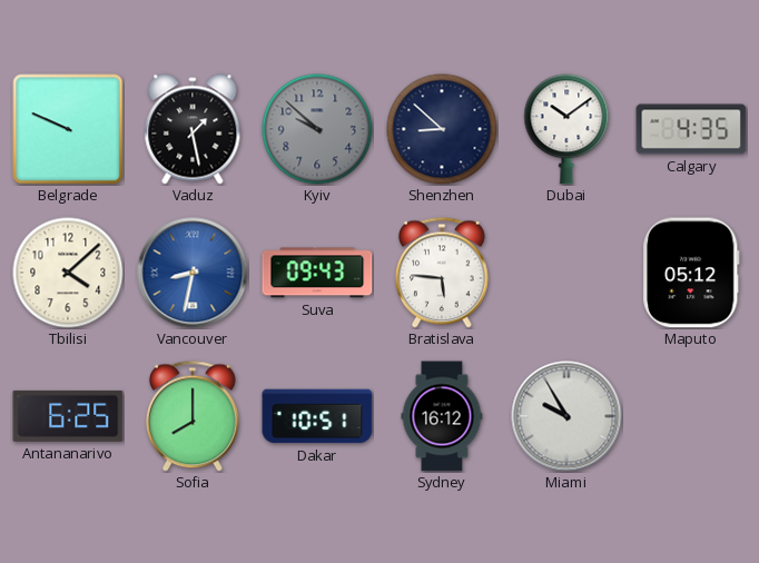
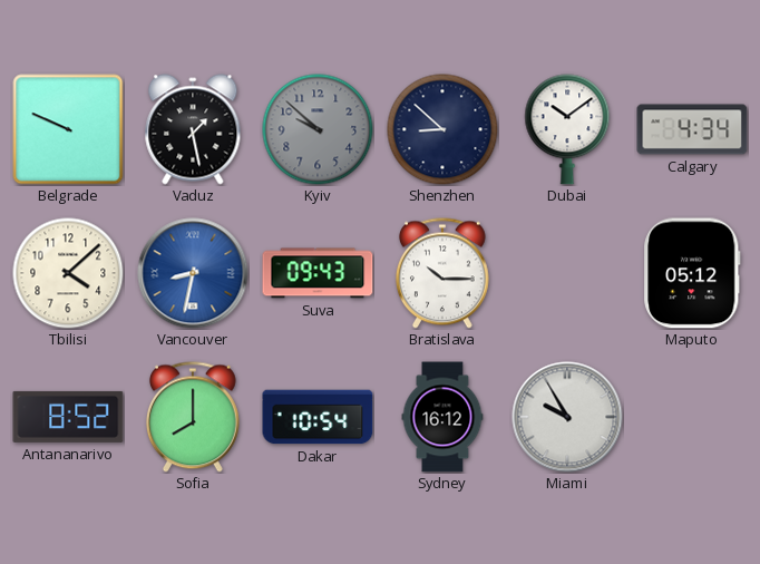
Calgary: 4:35 -> 4:34 (692, 129)
Bratislava: 5:46 -> 10:15 (442, 273)
Antananarivo: 6:25 -> 8:52 (68, 417)
Dakar: 10:51 -> 10:54 (318, 417)
